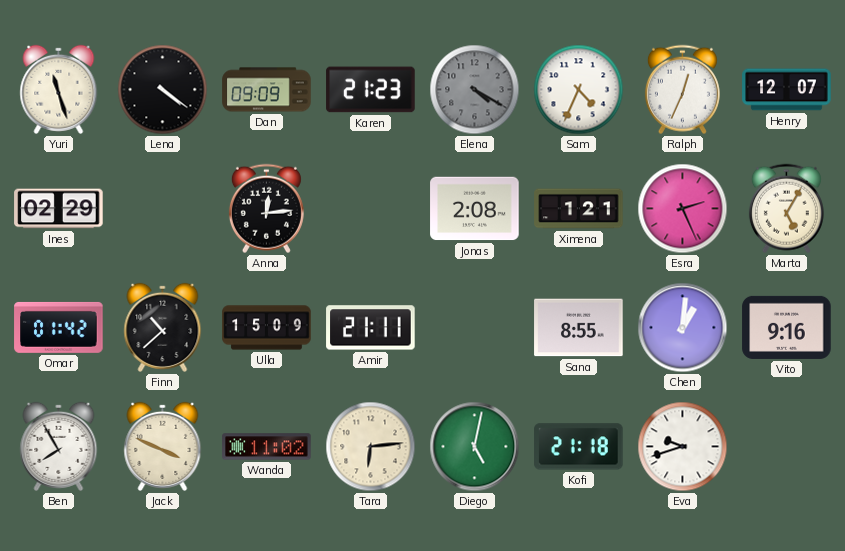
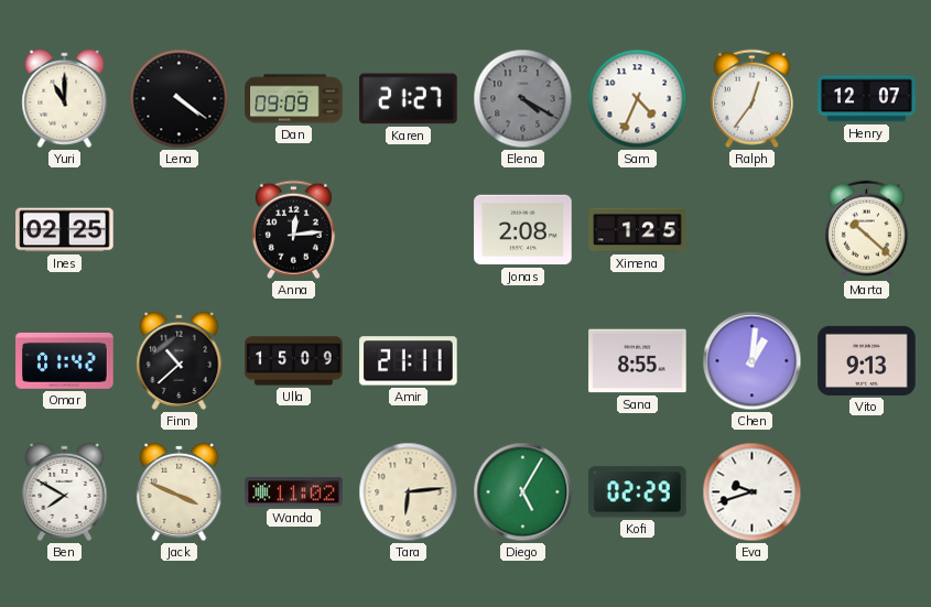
Yuri: 11:27 -> 11:00 (65, 98)
Karen: 21:23 -> 21:27 (409, 99)
Ralph: 12:34 -> 12:36 (751, 99)
Ines: 02:29 -> 02:25 (65, 230)
Ximena: 1:21 -> 1:25 (638, 230)
Esra: 2:26 -> none (683, 209)
Marta: 5:05 -> 10:22 (866, 230)
Vito: 9:16 -> 9:13 (867, 360)
Ben: 7:55 -> 7:50 (65, 491)
Diego: 5:02 -> 5:05 (523, 492)
Kofi: 21:18 -> 02:29 (638, 492)
